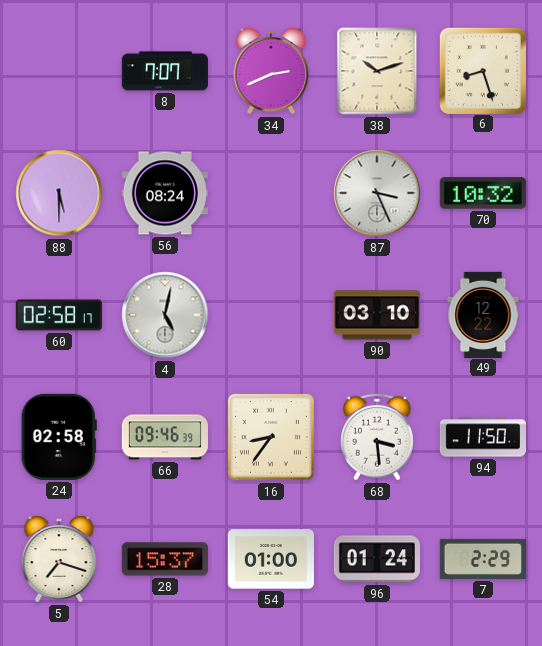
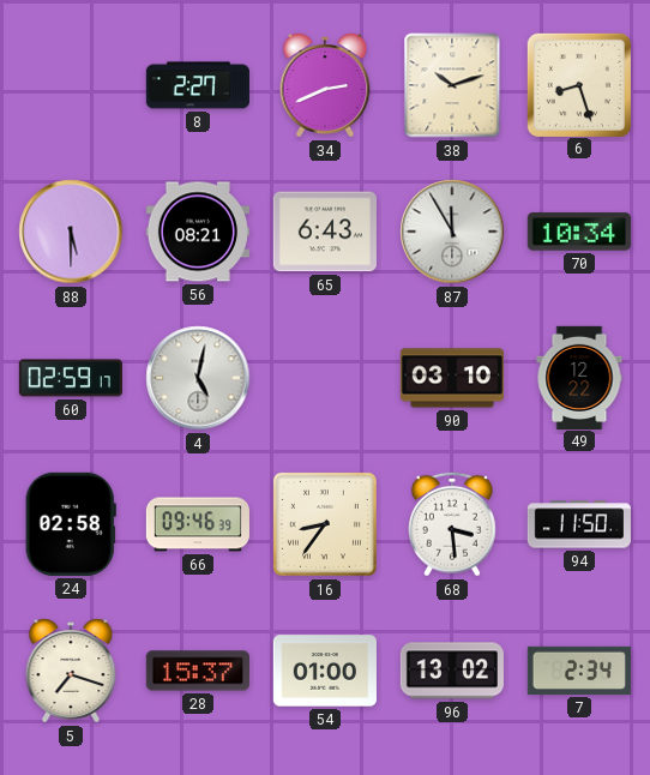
8: 7:07 -> 2:27 (198, 85)
56: 08:24 -> 08:21 (198, 232)
65: none -> 6:43 (325, 232)
87: 3:26 -> 11:55 (452, 232)
70: 10:32 -> 10:34 (579, 232)
60: 02:58 -> 02:59 (71, 378)
96: 01:24 -> 13:02 (452, 671)
7: 2:29 -> 2:34 (579, 671)
